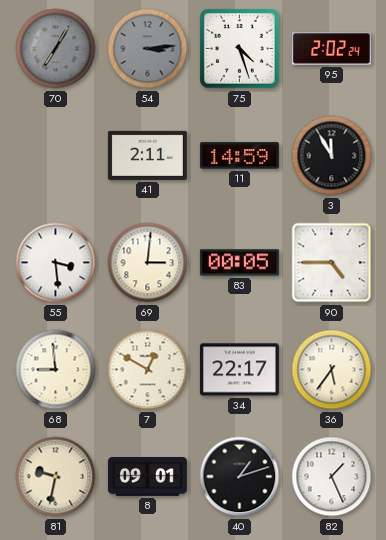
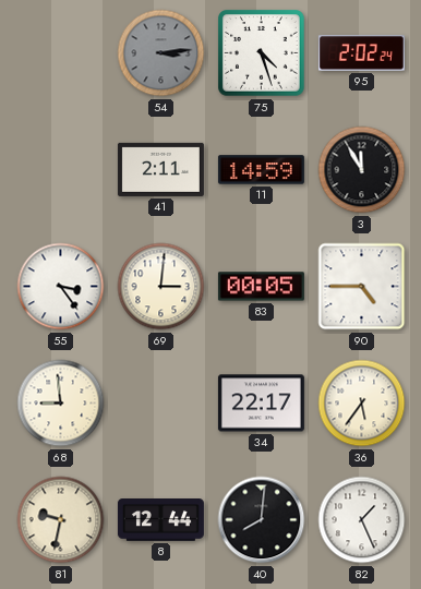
70: 7:05 -> none (56, 49)
55: 3:29 -> 3:24 (61, 287)
7: 12:50 -> none (148, 370)
8: 09:01 -> 12:44 (160, 520)
40: 1:12 -> 8:01 (262, 520)
